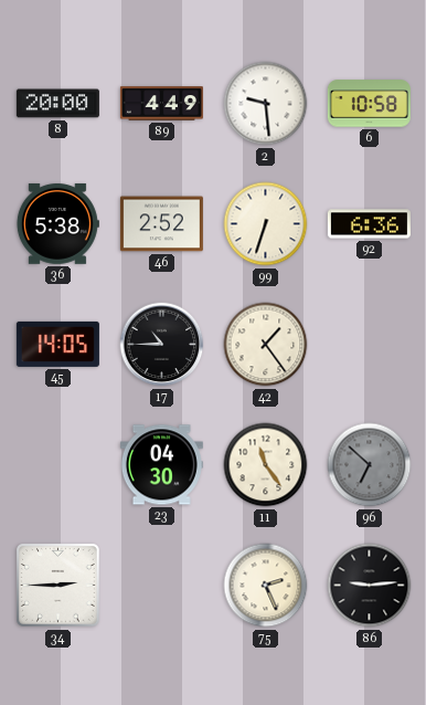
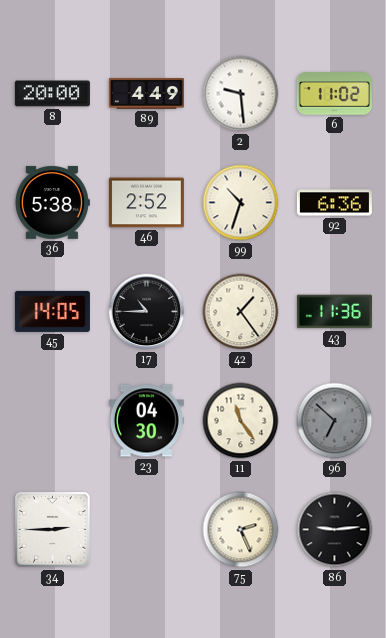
6: 10:58 -> 11:02 (334, 94)
99: 6:33 -> 10:33 (241, 203)
43: none -> 11:36 (334, 312)
